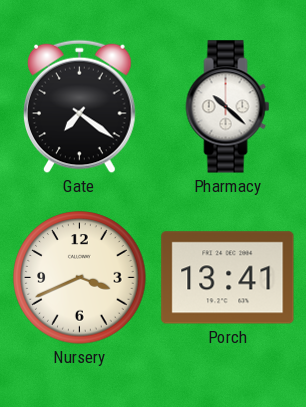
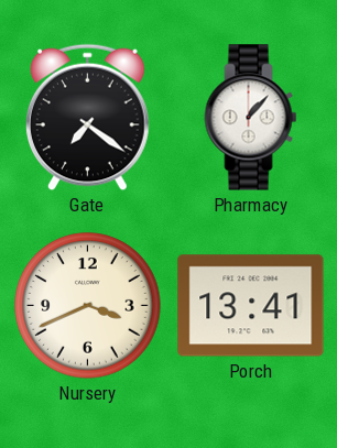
Pharmacy: 10:22 -> 1:07 (251, 118)
